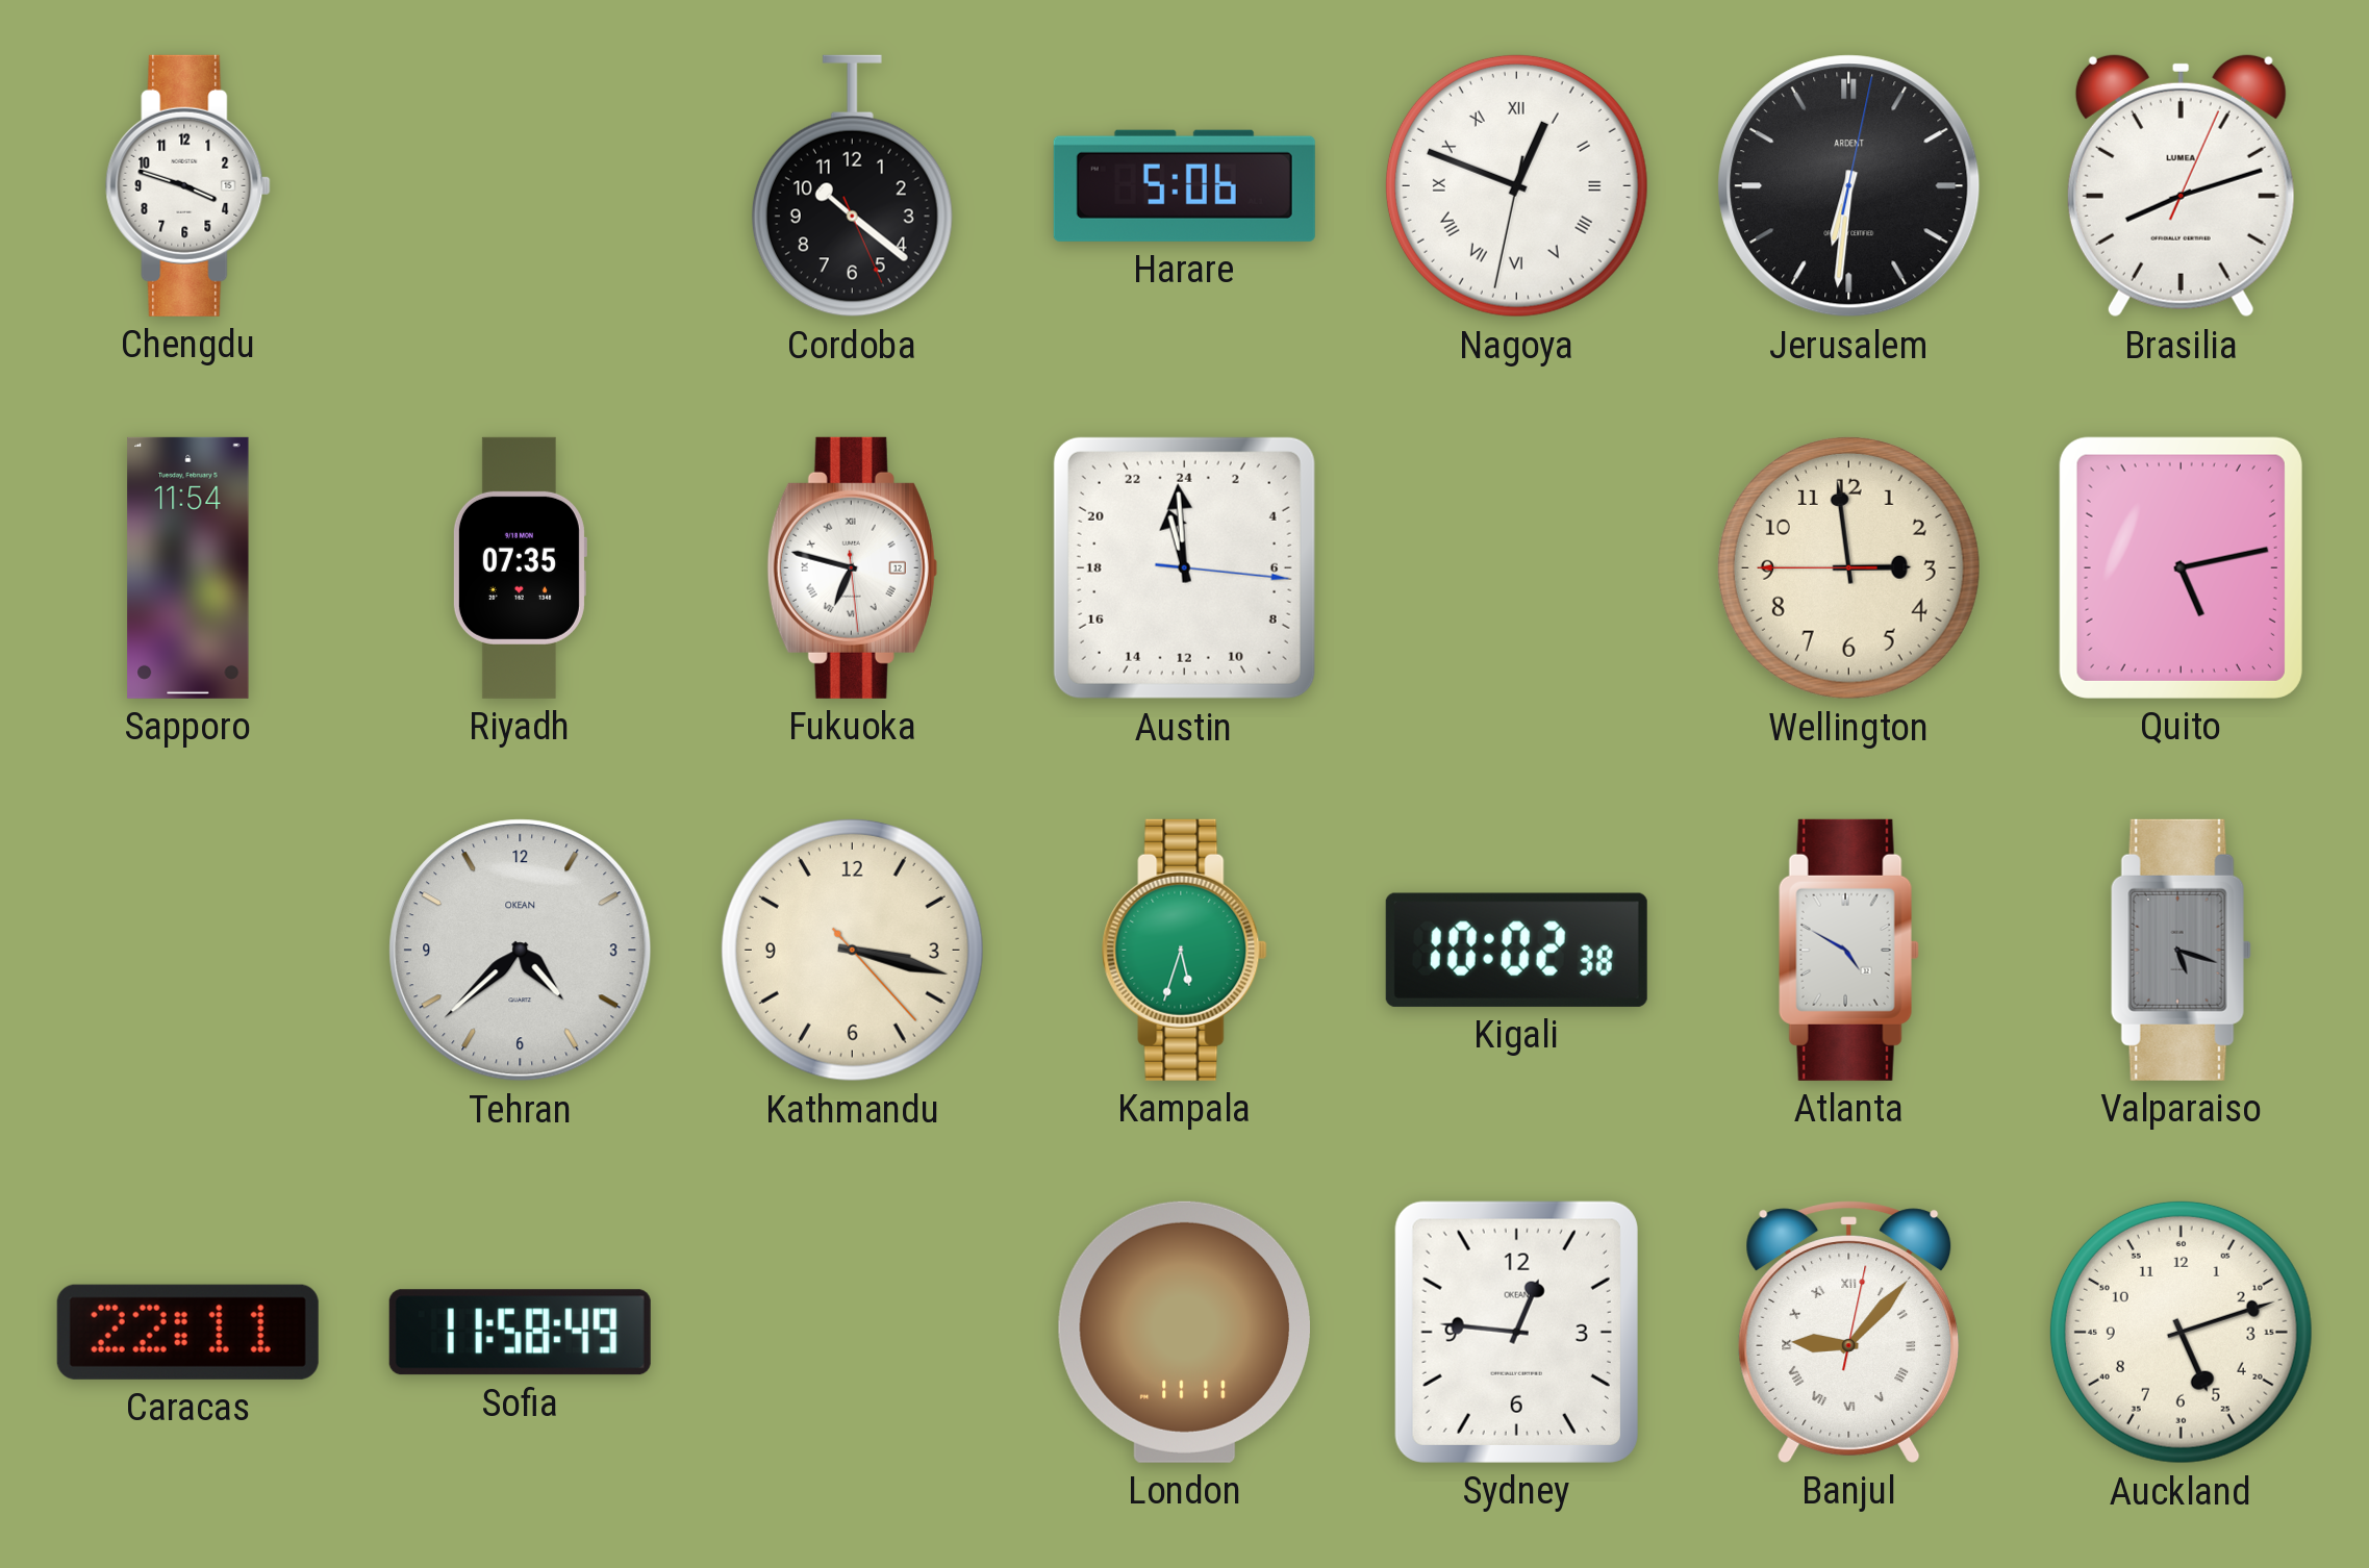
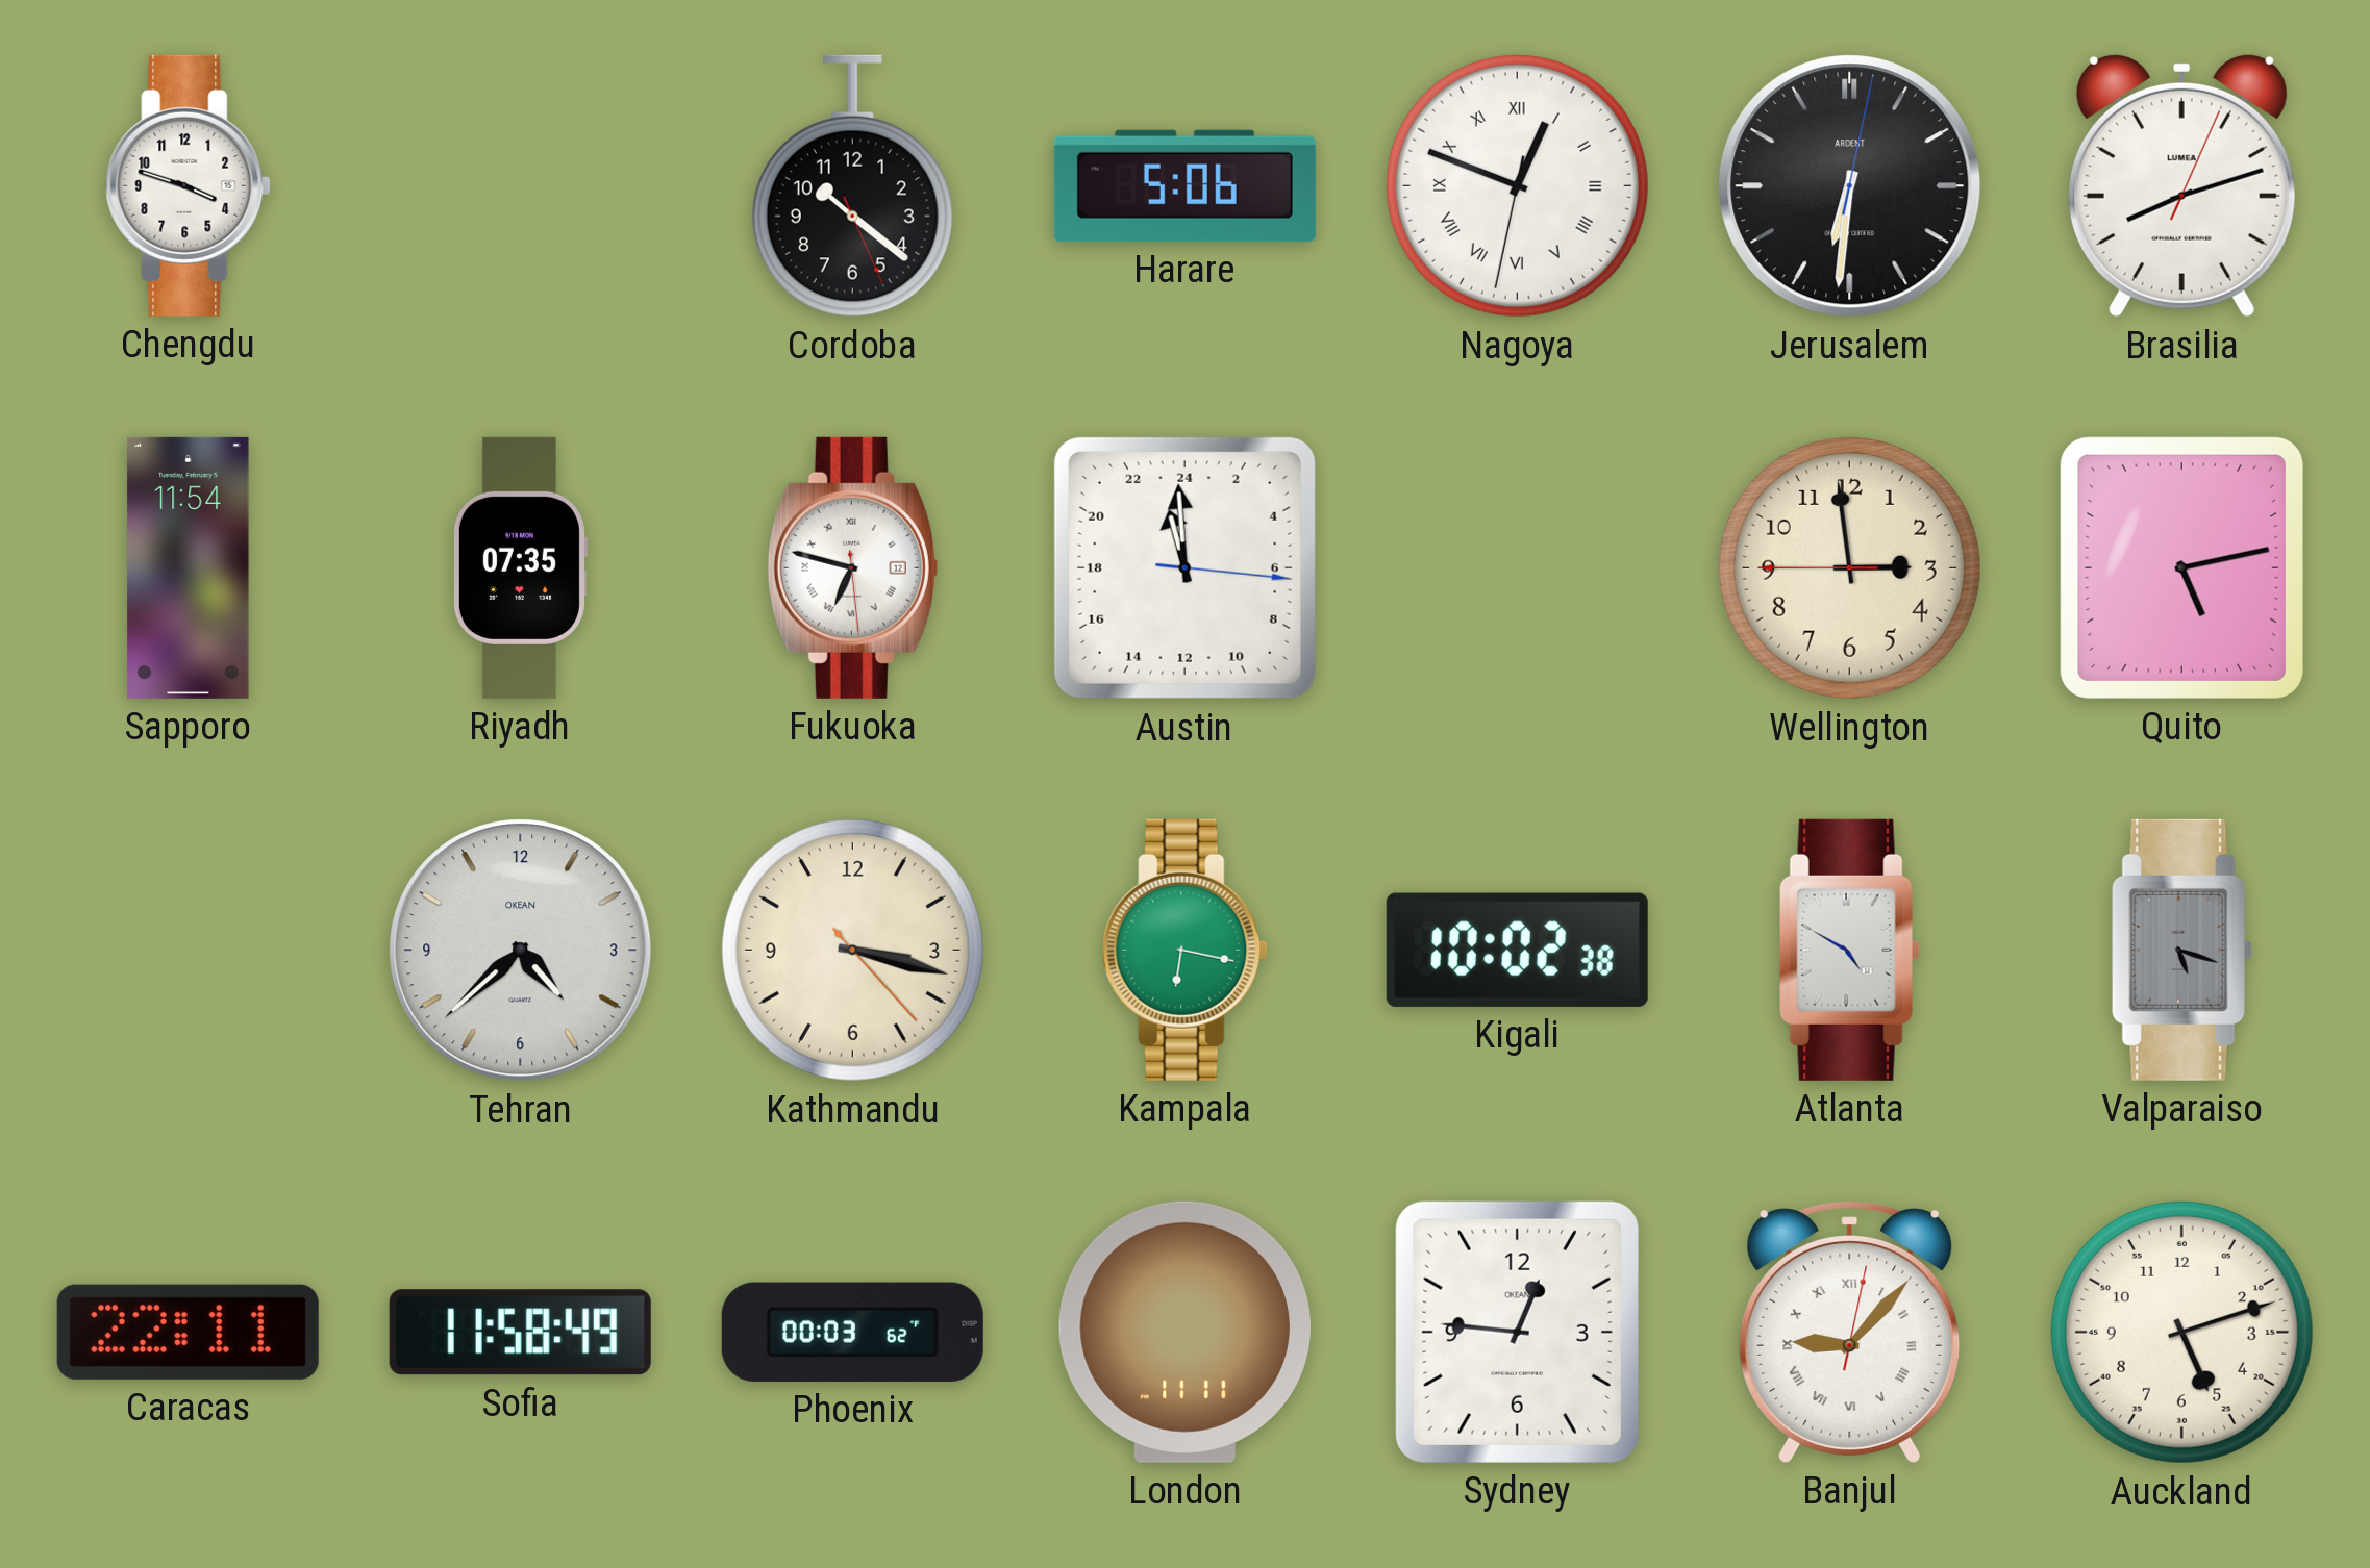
Kampala: 5:33 -> 6:17 (1186, 950)
Phoenix: none -> 00:03 (852, 1332)
